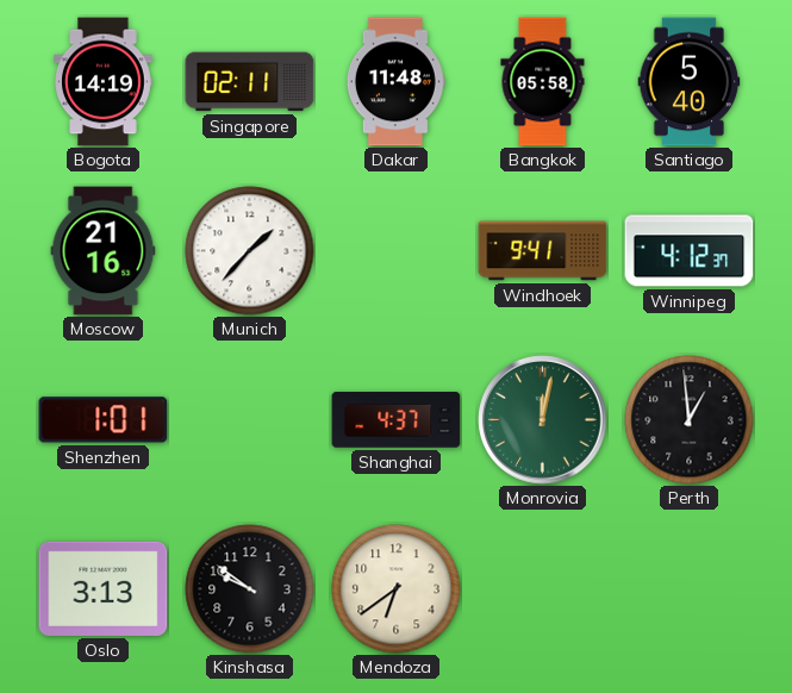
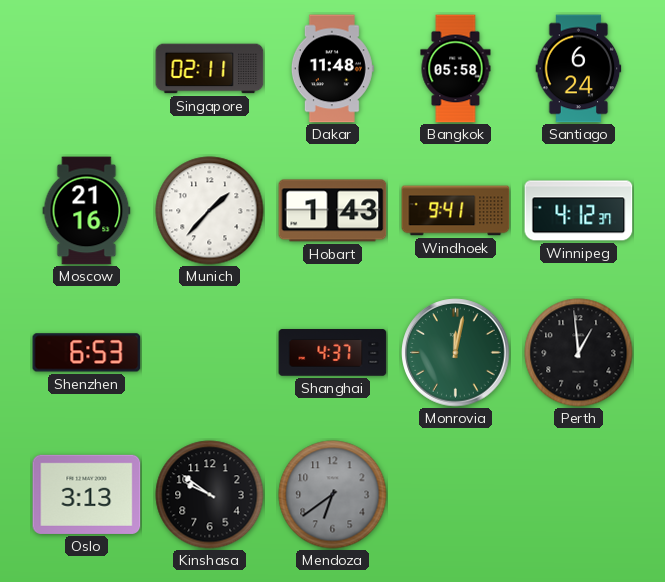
Bogota: 14:19 -> none (104, 82)
Santiago: 5:40 -> 6:24 (579, 69)
Hobart: none -> 1:43 (333, 211)
Shenzhen: 1:01 -> 6:53 (87, 353)
Mendoza dial: cream -> grey (333, 495)
